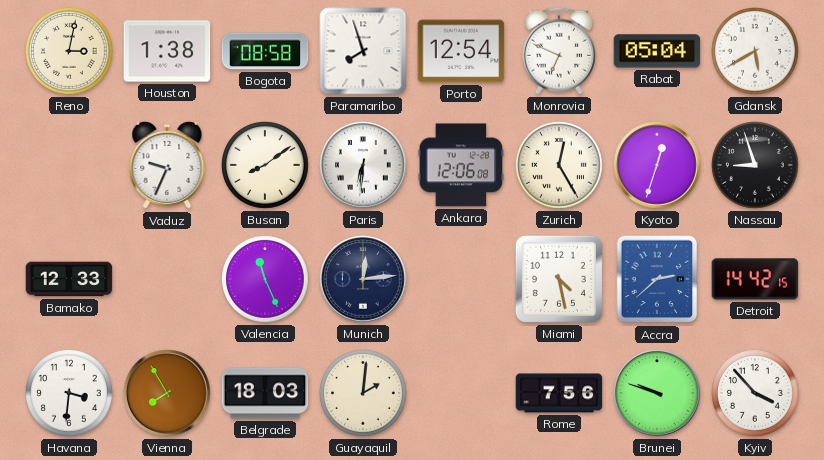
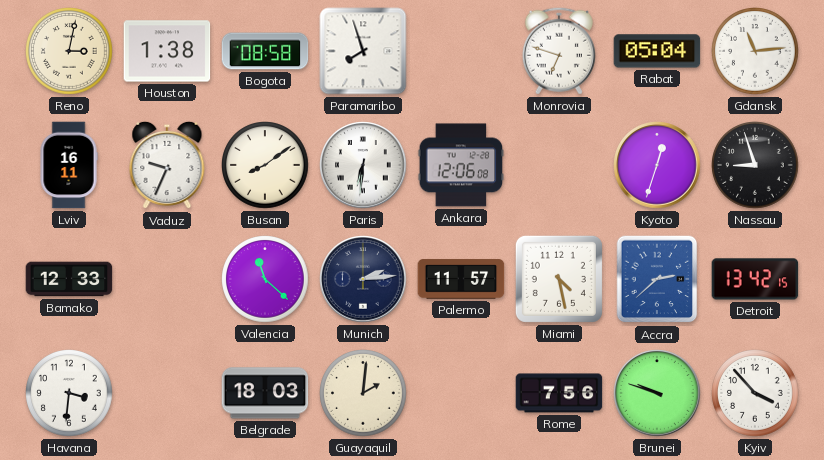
Porto: 12:54 -> none (461, 51)
Monrovia: 6:49 -> 6:48 (559, 51)
Gdansk: 5:40 -> 11:14 (756, 52)
Lviv: none -> 16:11 (69, 165)
Zurich: 12:25 -> none (560, 166)
Valencia: 11:26 -> 11:22 (266, 280)
Munich: 12:14 -> 2:14 (363, 279)
Palermo: none -> 11:57 (461, 279)
Detroit: 14:42 -> 13:42 (755, 279)
Vienna: 7:55 -> none (167, 393)
